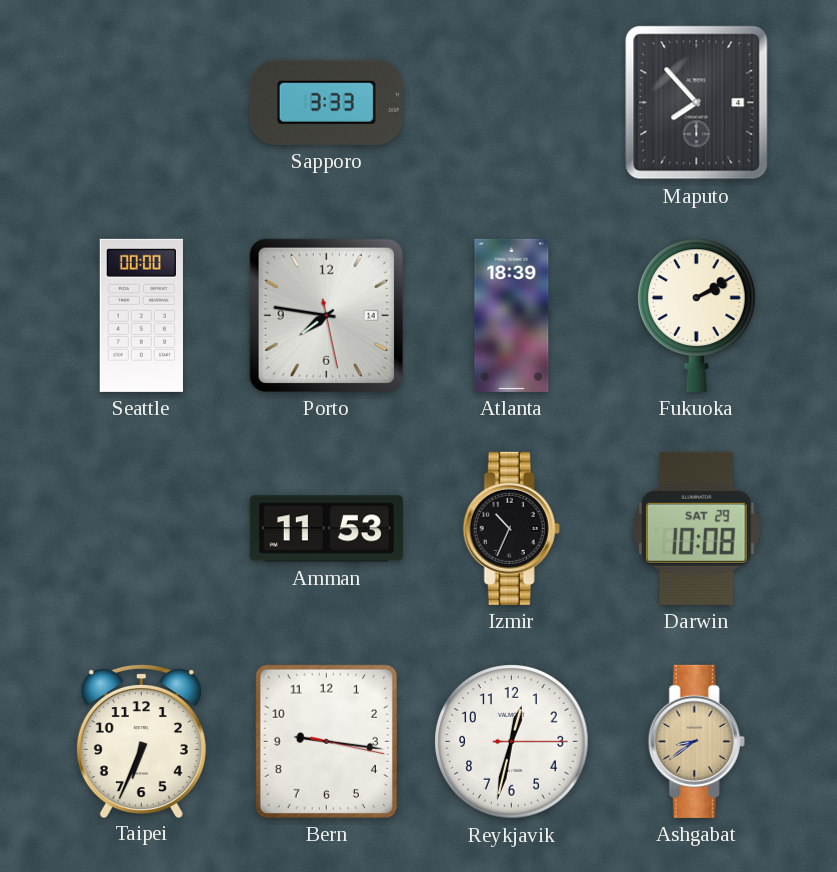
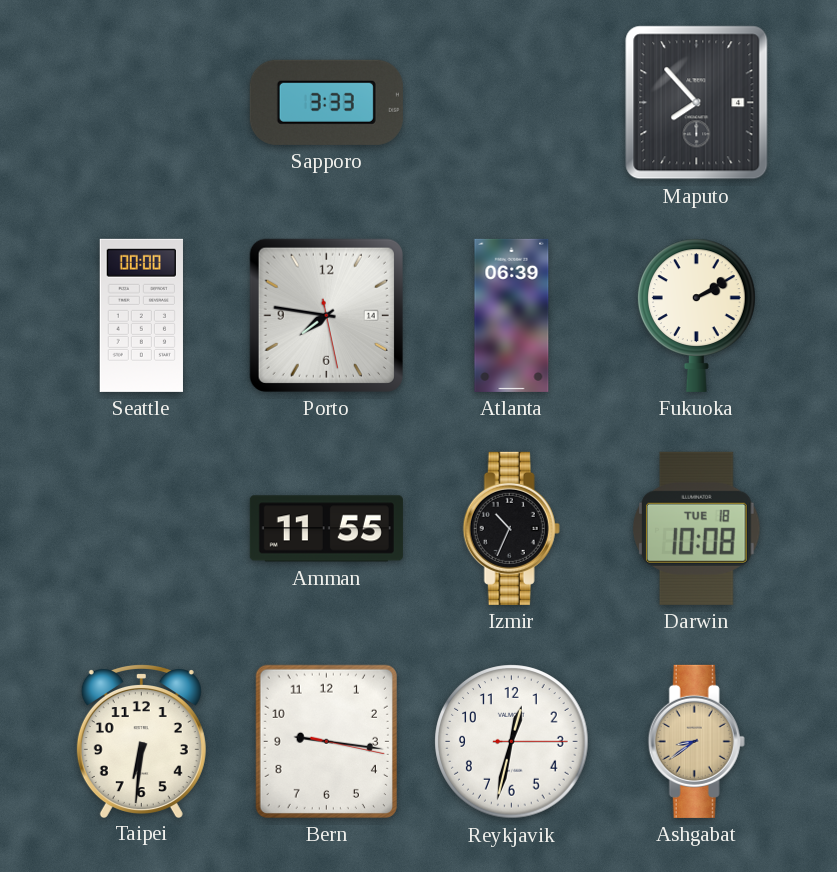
Atlanta: 18:39 -> 06:39 (512, 315)
Amman: 11:53 -> 11:55 (326, 529)
Darwin date: SAT 29 -> TUE 18 (697, 528)
Taipei: 6:34 -> 6:31 (141, 741)
